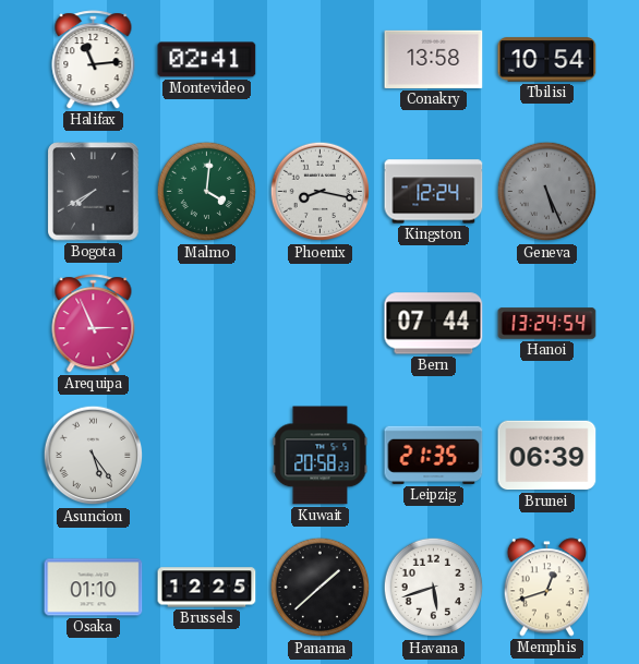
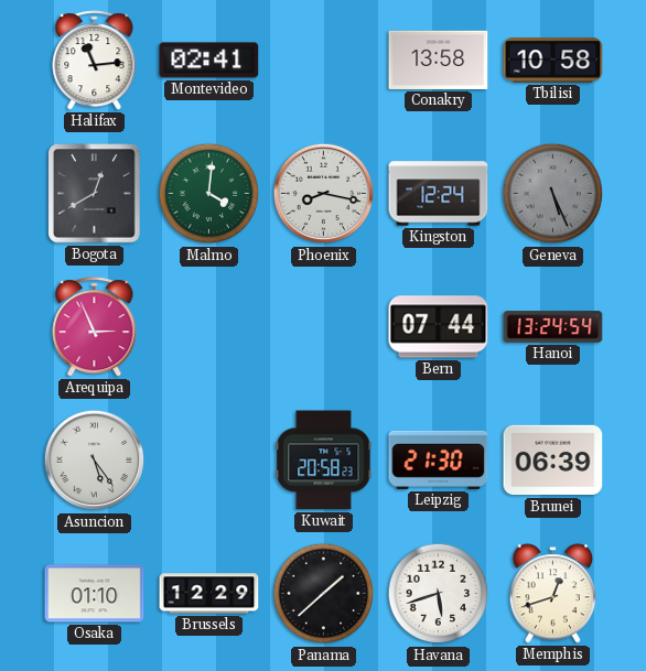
Tbilisi: 10:54 -> 10:58 (553, 61)
Bogota: 7:40 -> 12:40 (95, 194)
Leipzig: 21:35 -> 21:30 (439, 459)
Brussels: 12:25 -> 12:29 (209, 594)
